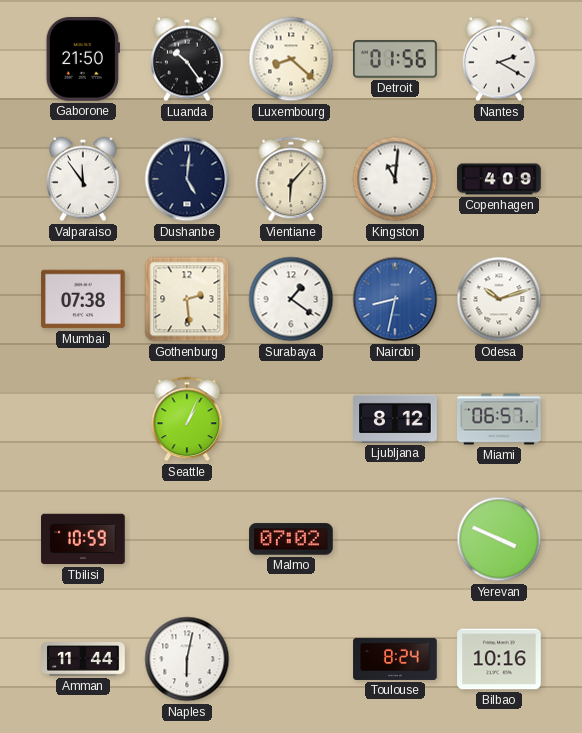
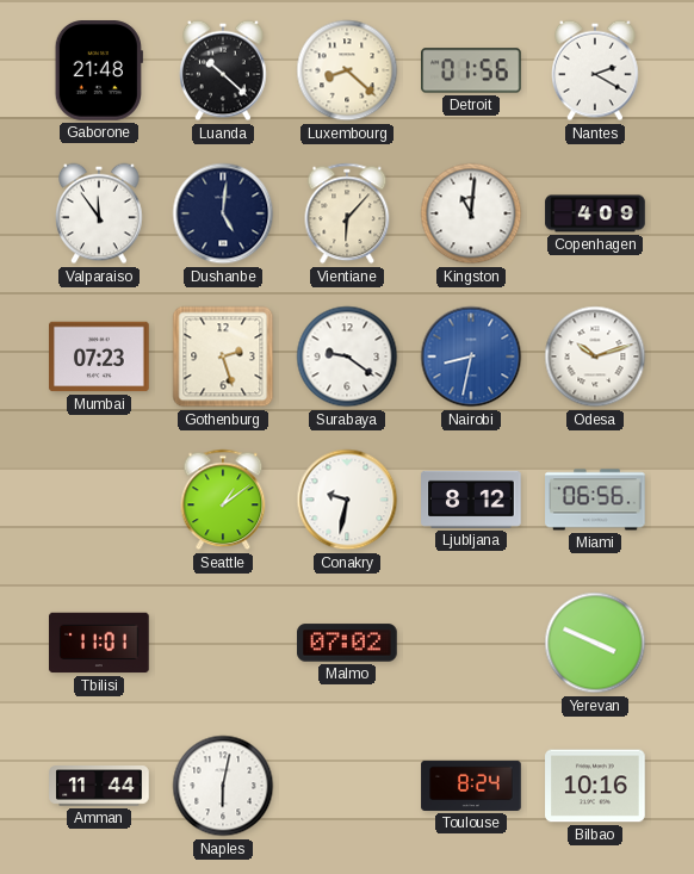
Gaborone: 21:50 -> 21:48 (99, 70)
Luanda: 10:24 -> 10:22 (223, 70)
Mumbai: 07:38 -> 07:23 (99, 357)
Gothenburg: 2:29 -> 2:27 (223, 357)
Surabaya: 1:21 -> 9:21 (347, 357)
Seattle: 1:04 -> 1:09 (223, 500)
Conakry: none -> 9:32 (347, 500)
Miami: 06:57 -> 06:56 (595, 500)
Tbilisi: 10:59 -> 11:01 (99, 643)
